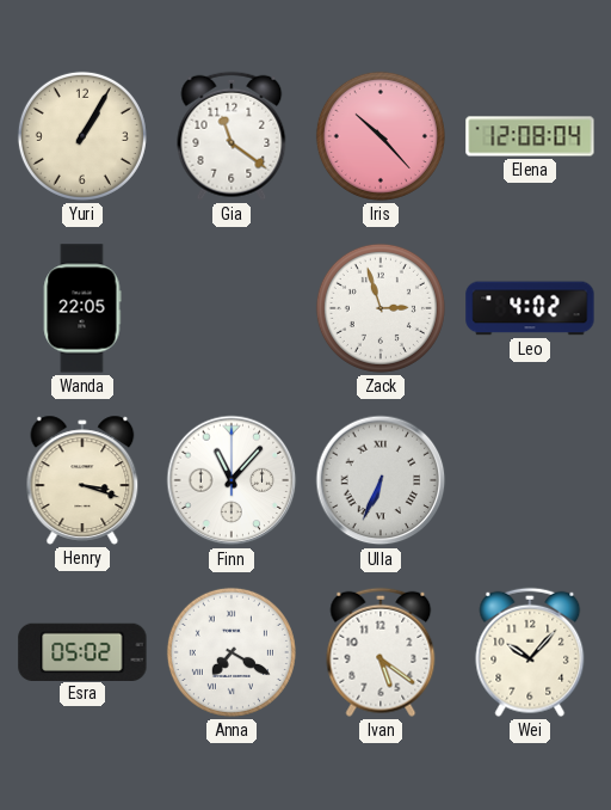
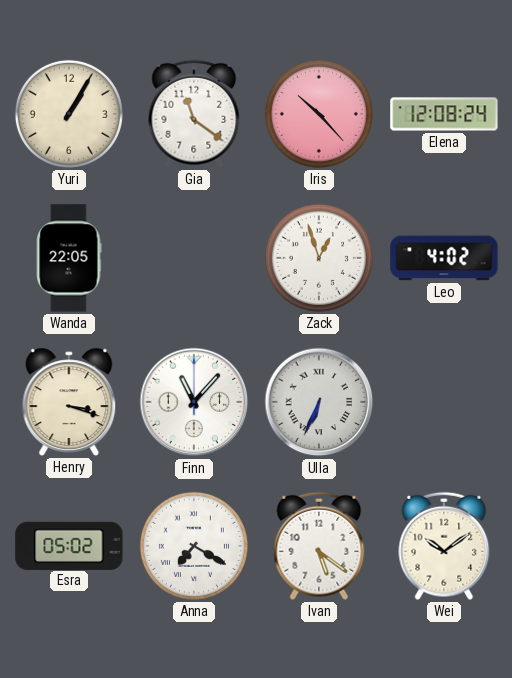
Elena: 12:08:04 -> 12:08:24 (444, 114)
Zack: 2:57 -> 12:57 (319, 258)
Wei: 10:07 -> 10:09 (444, 546)
